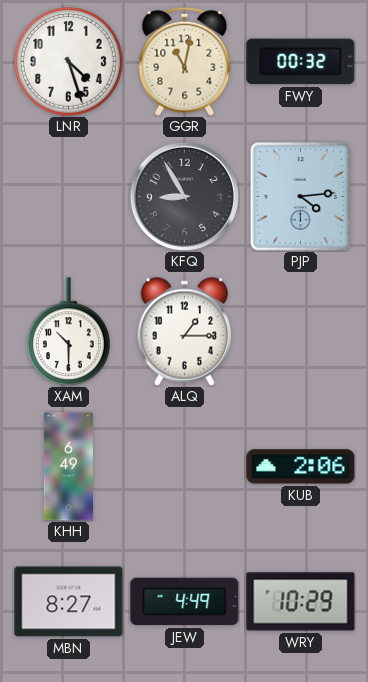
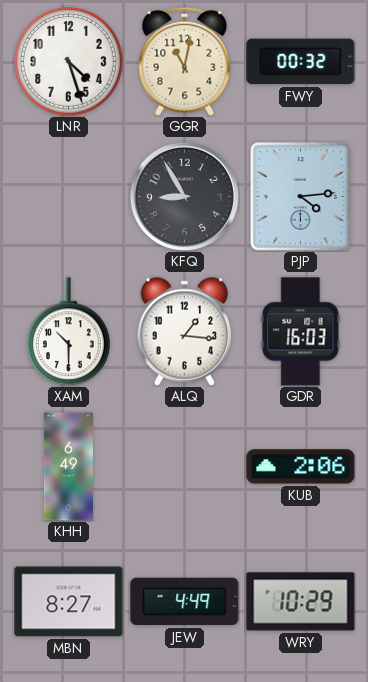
ALQ: 1:15 -> 1:16 (185, 331)
GDR: none -> 16:03 (301, 332)
